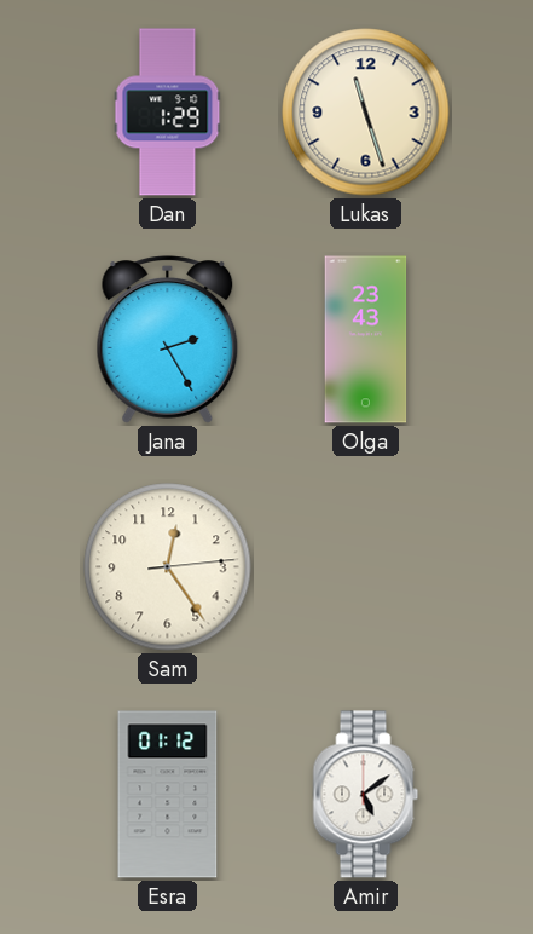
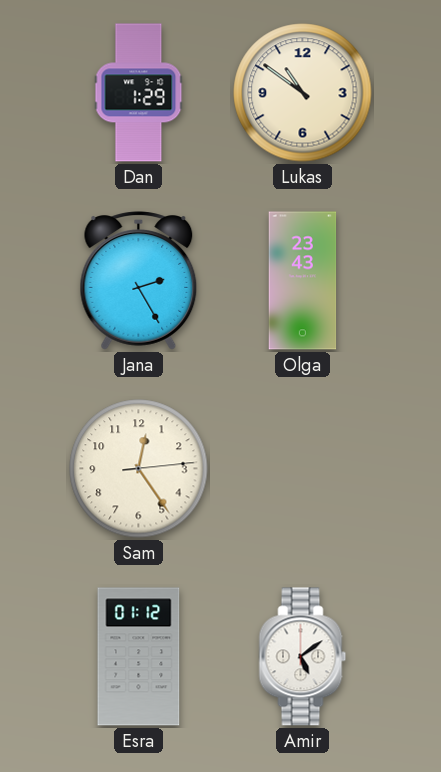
Lukas: 11:27 -> 10:51 (303, 93)
